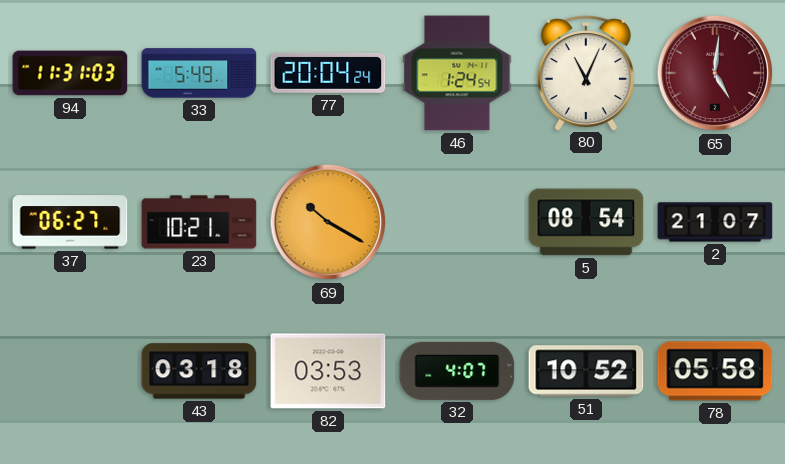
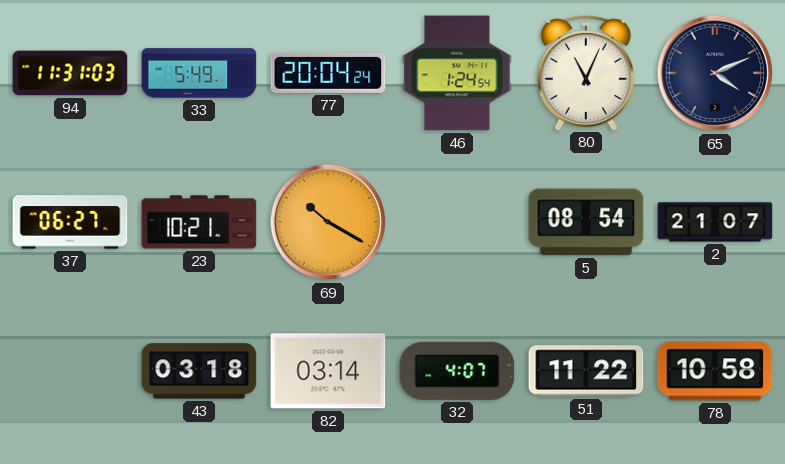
65: 5:01 -> 4:11 (715, 73)
65 dial: burgundy -> navy (715, 73)
82: 03:53 -> 03:14 (328, 371)
51: 10:52 -> 11:22 (586, 371)
78: 05:58 -> 10:58 (715, 371)
